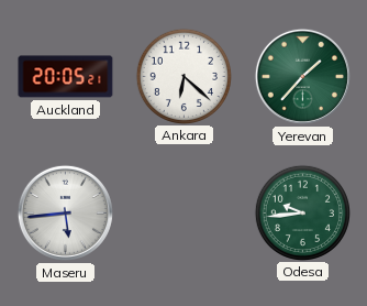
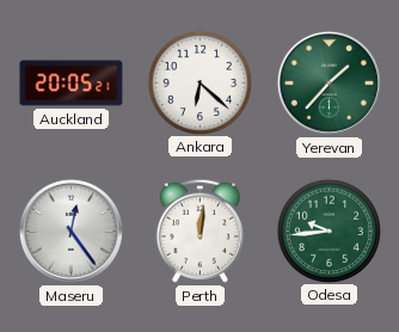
Maseru: 5:44 -> 12:24 (70, 230)
Perth: none -> 12:01 (199, 230)
